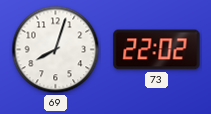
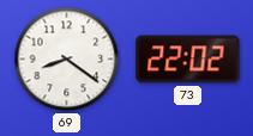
69: 8:03 -> 8:21 (67, 60)
